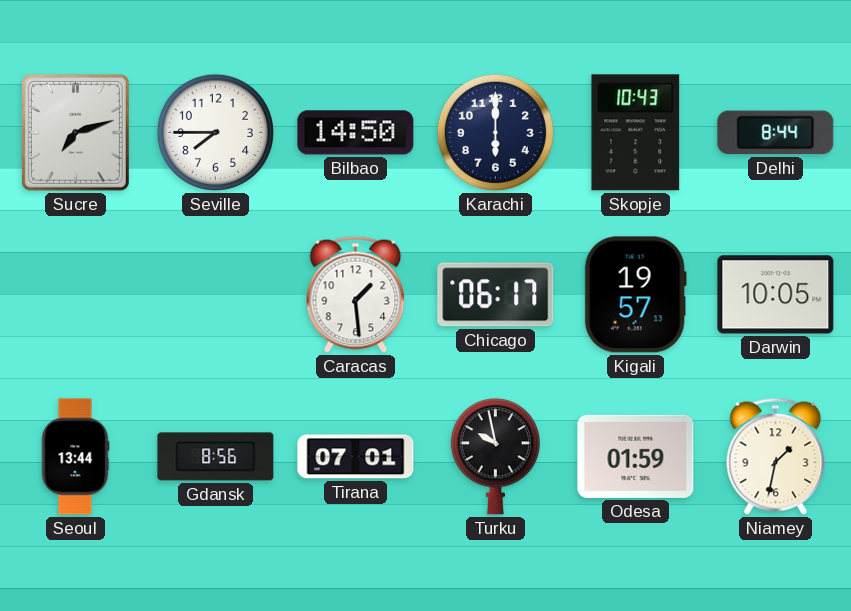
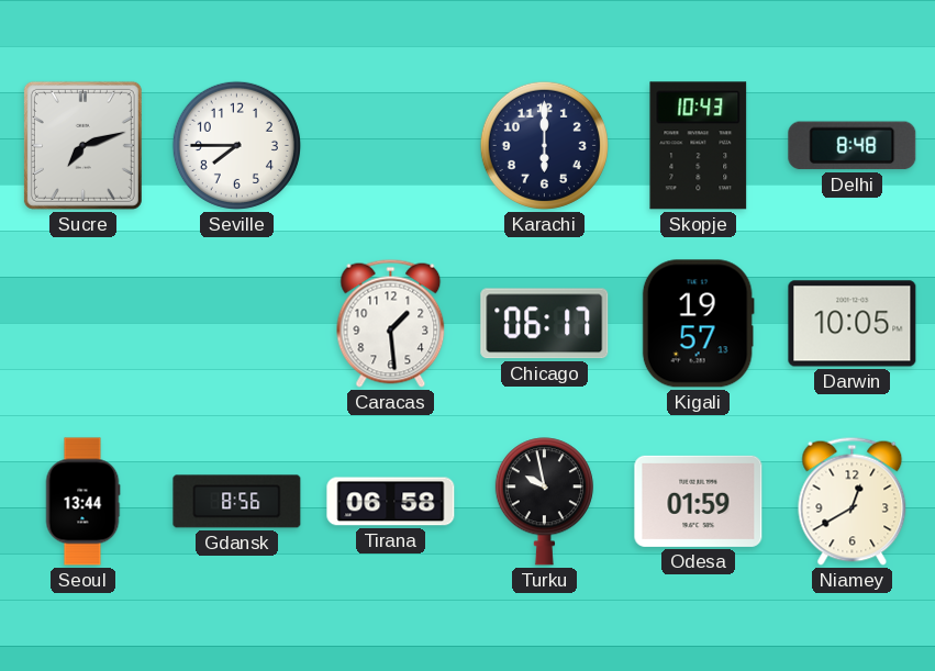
Bilbao: 14:50 -> none (356, 133)
Delhi: 8:44 -> 8:48 (853, 146)
Tirana: 07:01 -> 06:58 (391, 502)
Niamey: 1:32 -> 12:40 (853, 501)
